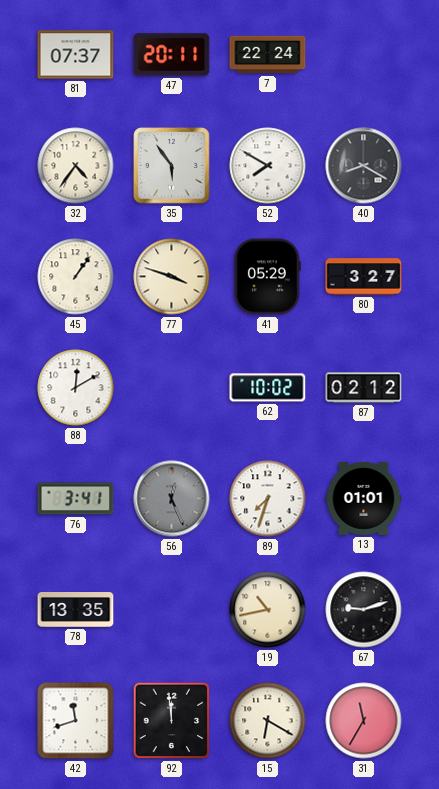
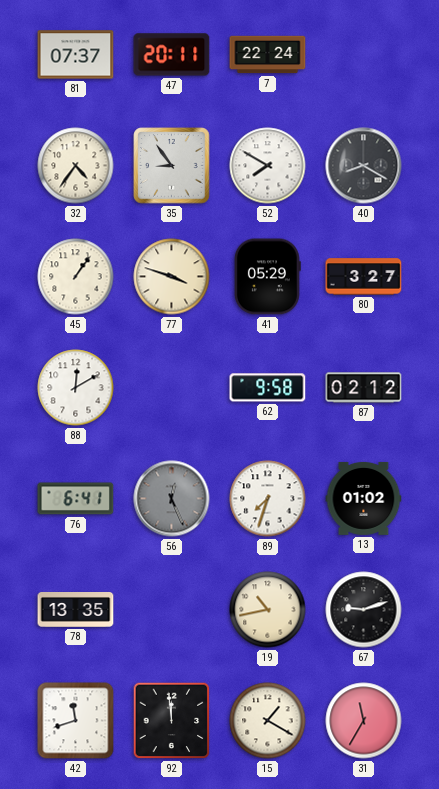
35: 5:54 -> 8:54 (172, 166)
62: 10:02 -> 9:58 (268, 388)
76: 3:41 -> 6:41 (76, 499)
13: 01:01 -> 01:02 (364, 498)
15: 6:20 -> 1:20 (268, 721)
